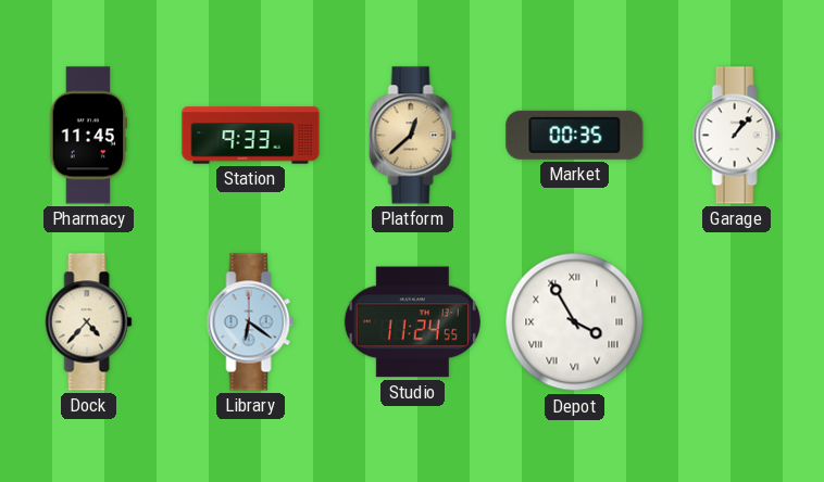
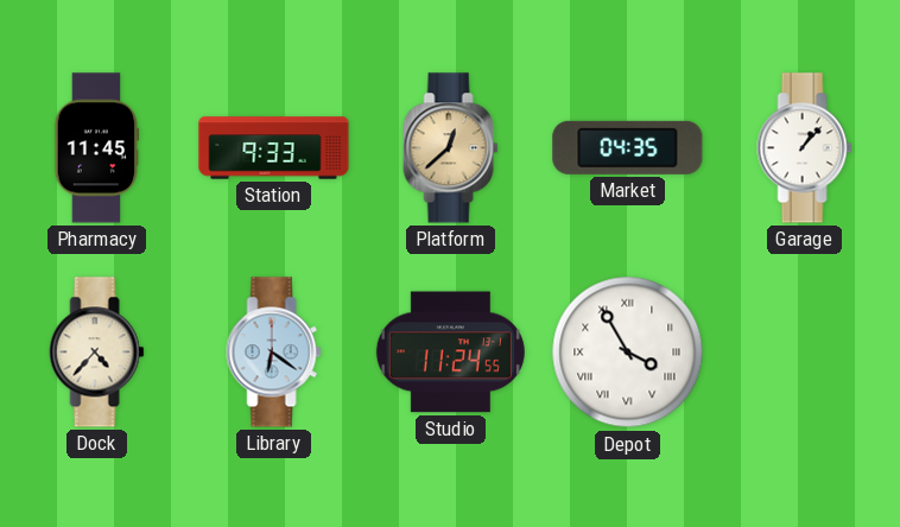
Market: 00:35 -> 04:35 (628, 147)
